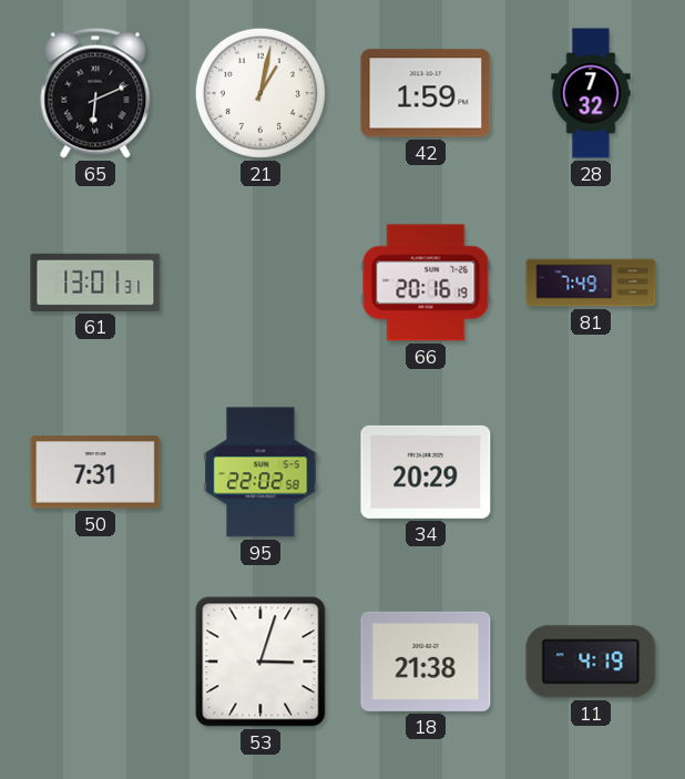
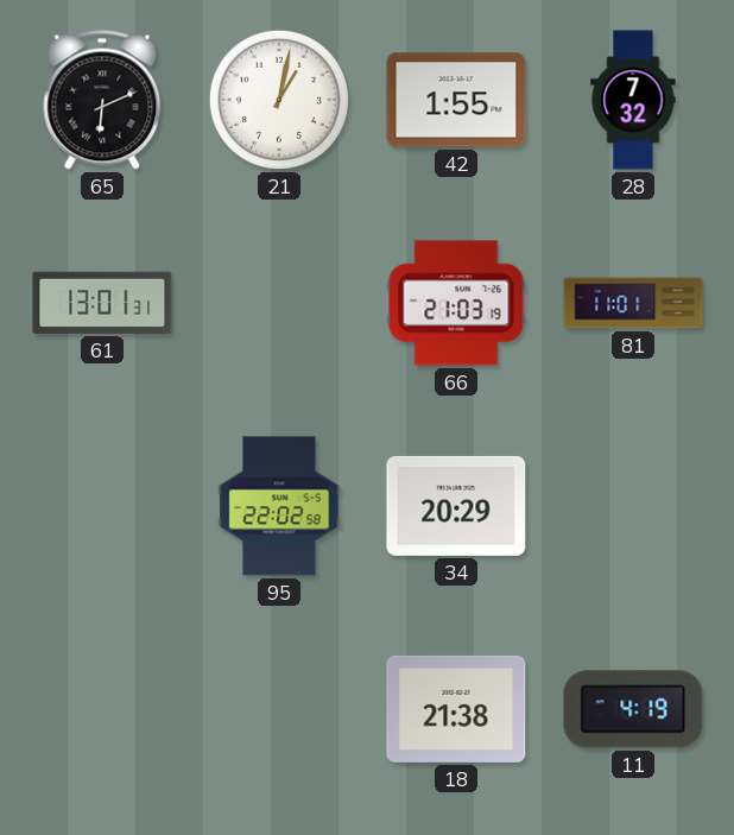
42: 1:59 -> 1:55 (456, 100)
66: 20:16 -> 21:03 (456, 303)
81: 7:49 -> 11:01 (633, 303)
50: 7:31 -> none (95, 472)
53: 3:03 -> none (260, 662)
